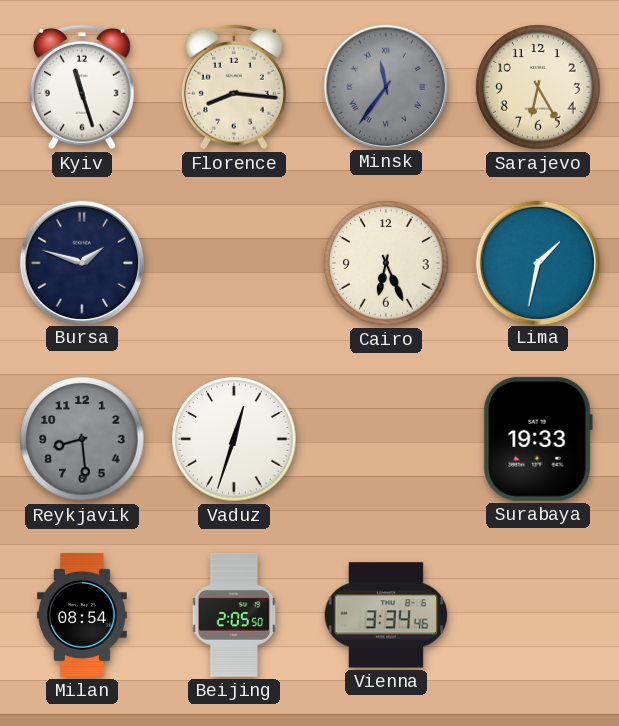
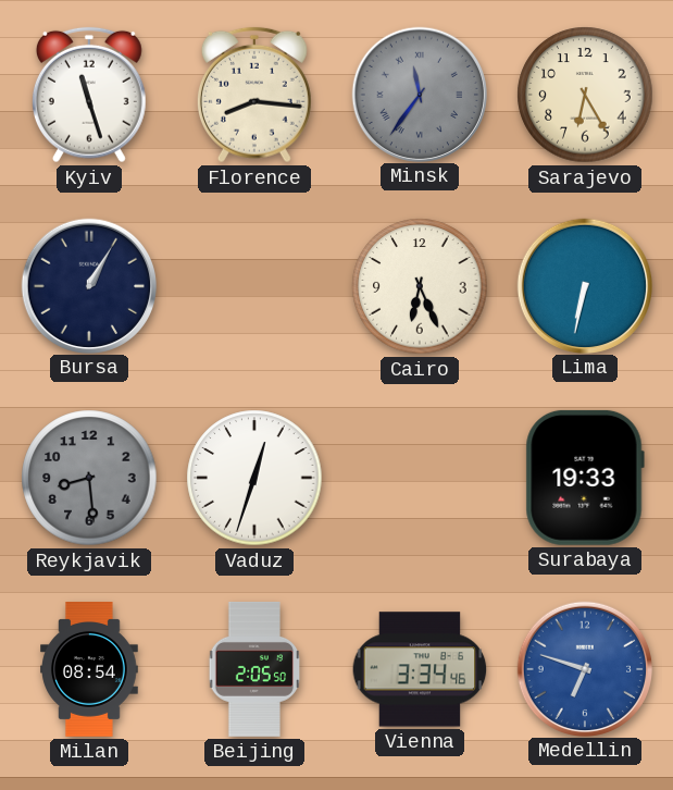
Bursa: 1:48 -> 1:05 (88, 285)
Lima: 1:32 -> 6:32 (584, 285)
Medellin: none -> 6:48 (584, 668)
